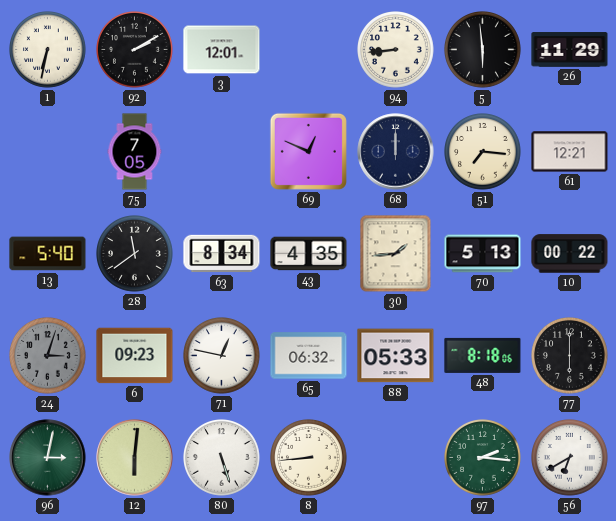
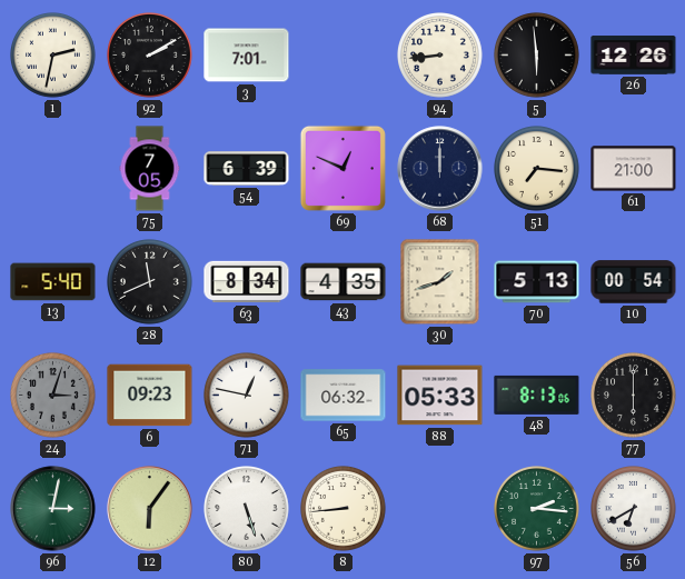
1: 6:32 -> 2:32 (53, 56)
3: 12:01 -> 7:01 (247, 56)
26: 11:29 -> 12:26 (634, 56)
54: none -> 6:39 (247, 169)
61: 12:21 -> 21:00 (634, 169)
28: 11:39 -> 11:41 (150, 282)
30: 1:44 -> 1:42 (440, 282)
10: 00:22 -> 00:54 (634, 282)
48: 8:18 -> 8:13 (537, 395)
12: 6:01 -> 6:06 (150, 509)
